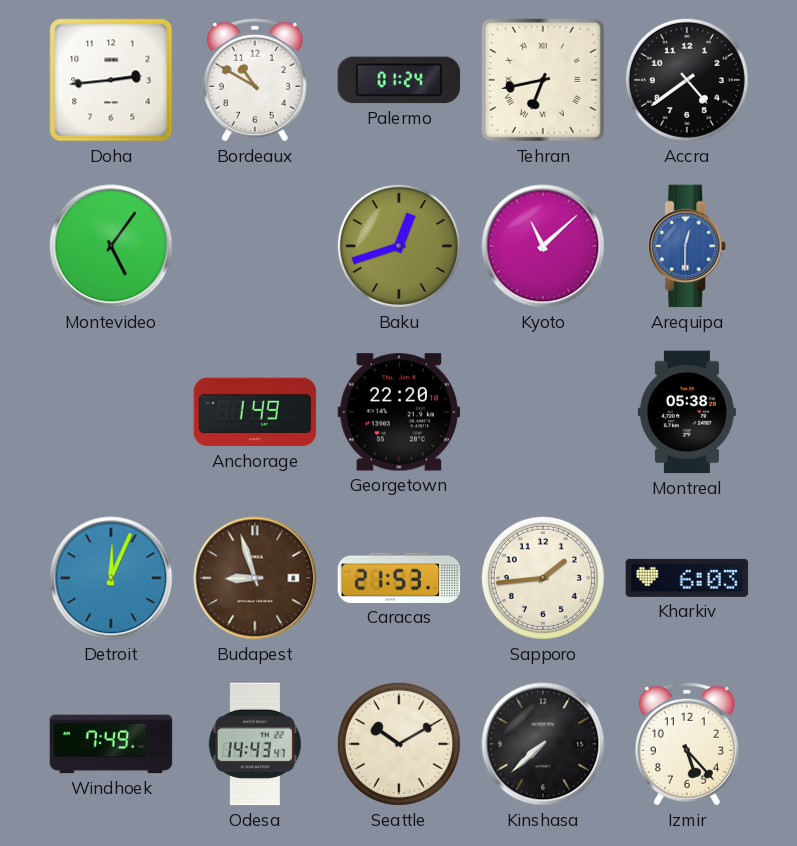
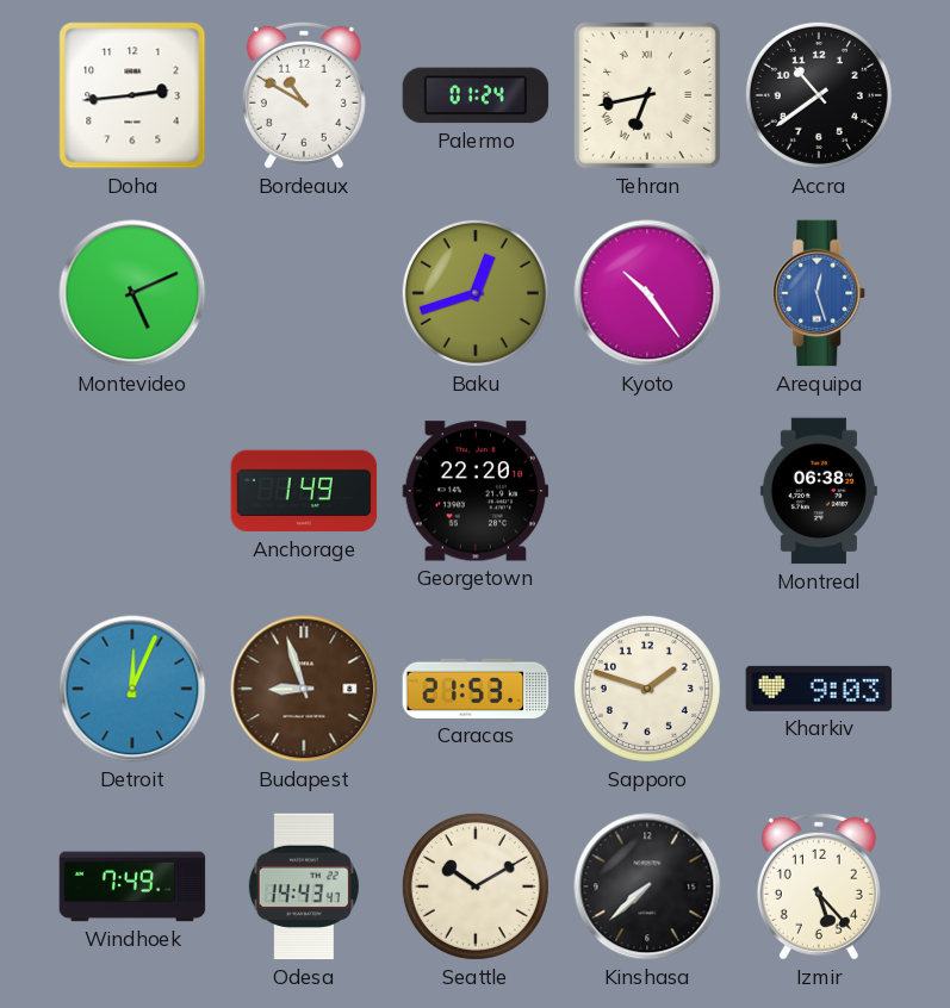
Accra: 4:39 -> 10:39 (819, 95)
Montevideo: 5:06 -> 5:11 (132, 293)
Kyoto: 11:08 -> 10:24 (647, 293)
Arequipa: 12:30 -> 12:27 (820, 293)
Montreal: 05:38 -> 06:38 (819, 491)
Sapporo: 1:44 -> 1:48 (647, 689)
Kharkiv: 6:03 -> 9:03 (819, 689)
